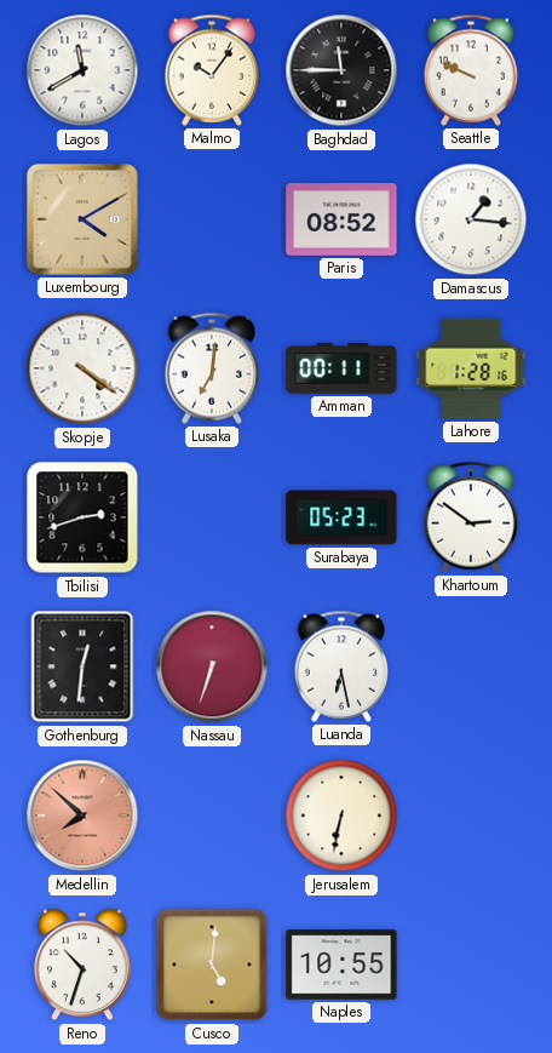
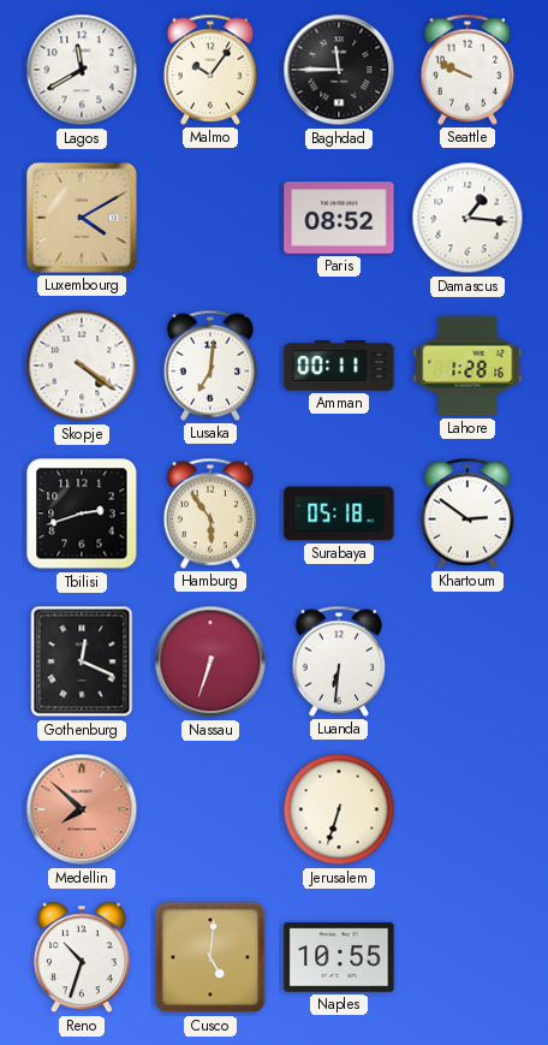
Hamburg: none -> 5:54 (210, 513)
Surabaya: 05:23 -> 05:18 (339, 513)
Gothenburg: 12:31 -> 12:19 (82, 661)
Luanda: 6:28 -> 6:31 (339, 661)
Jerusalem: 6:32 -> 6:33 (339, 809)
